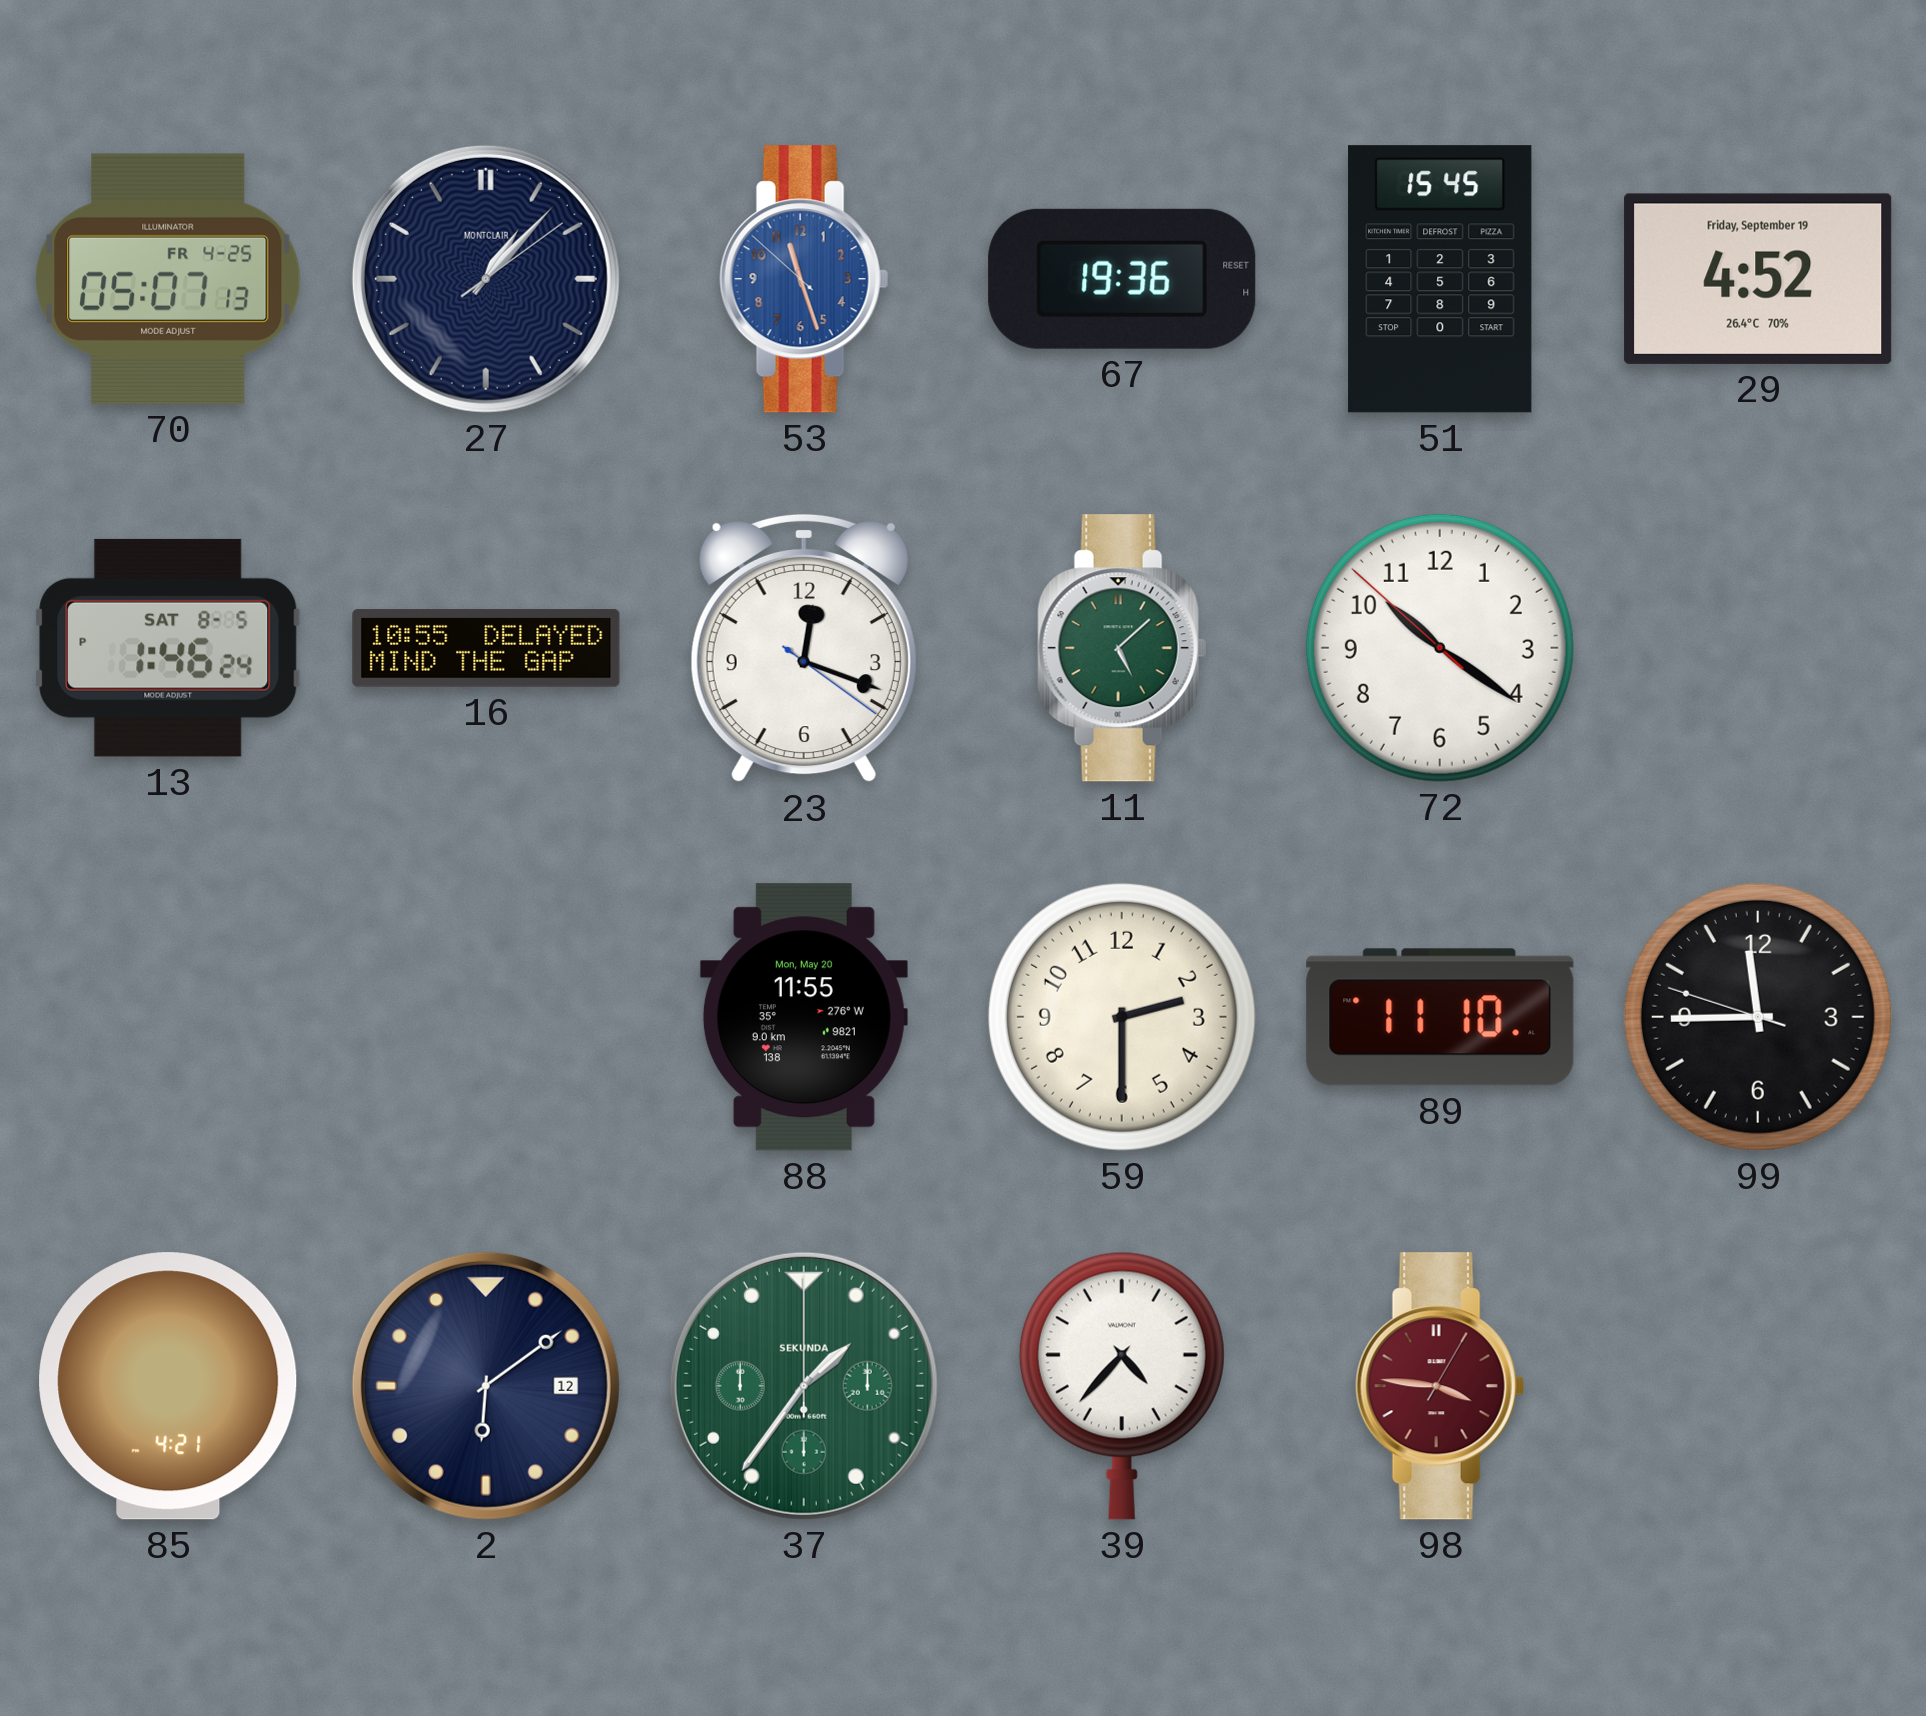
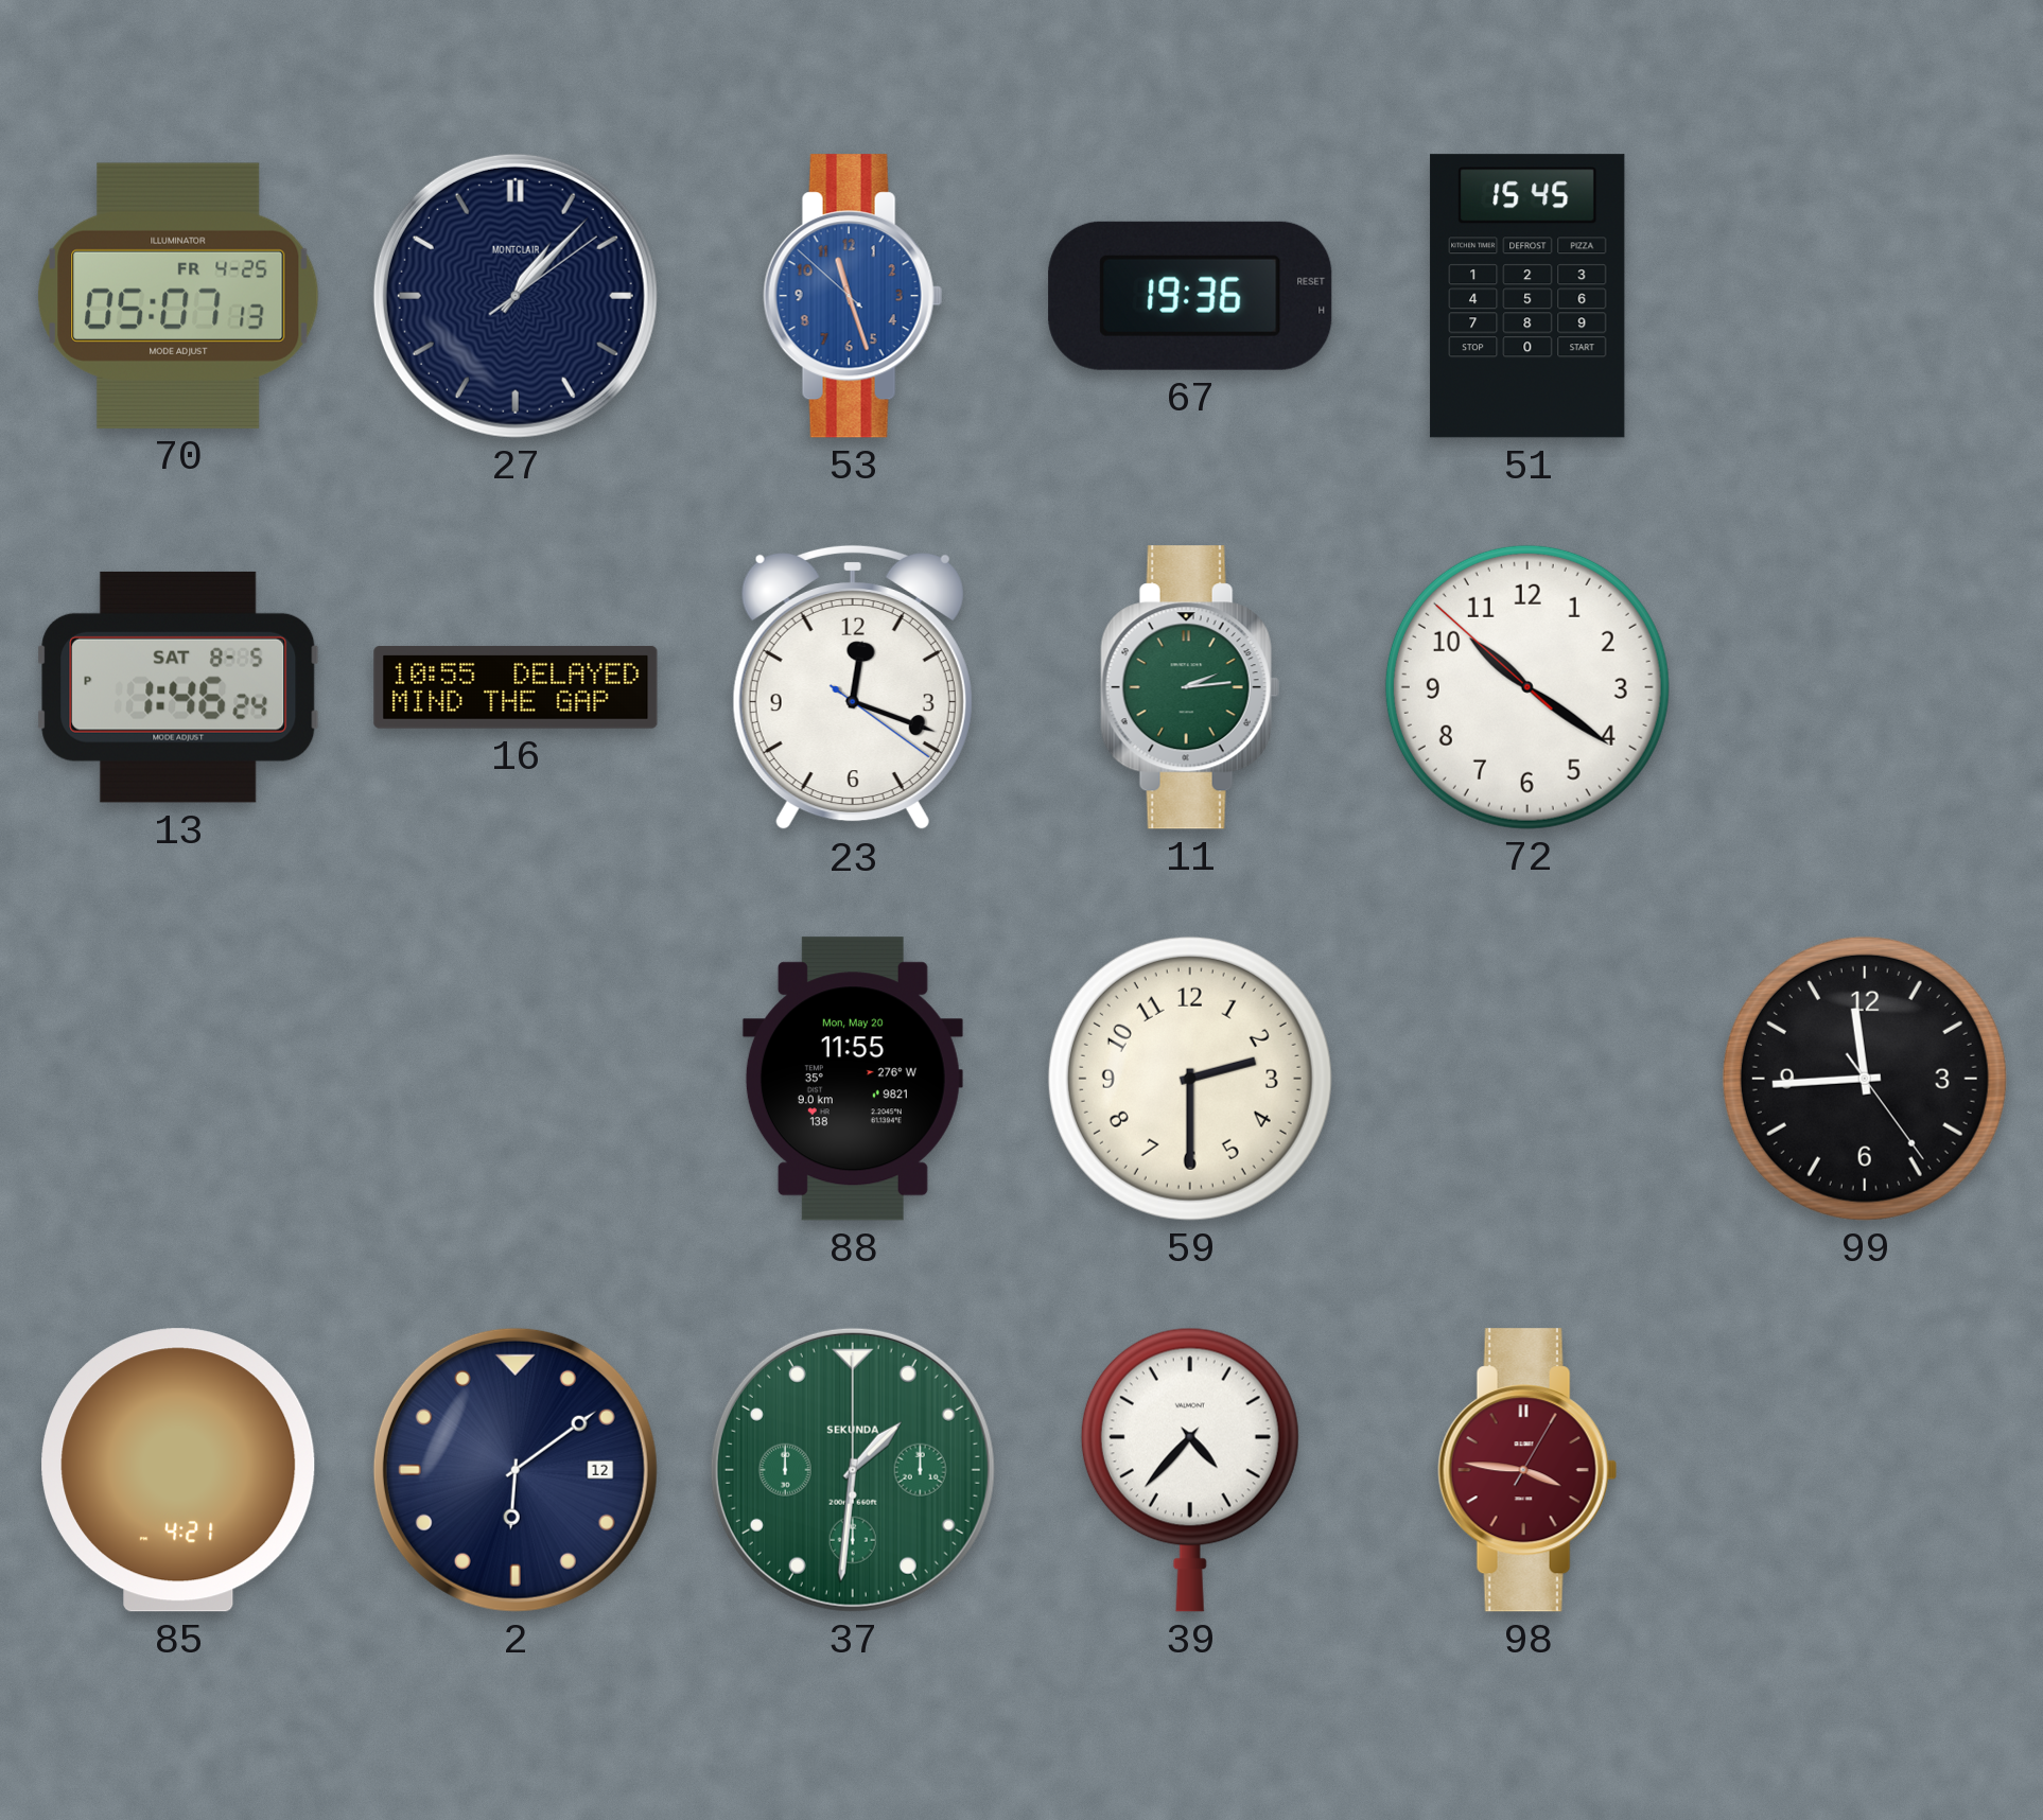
29: 4:52 -> none (1758, 279)
11: 5:08 -> 2:14 (1190, 687)
89: 11:10 -> none (1440, 1017)
99: 11:44:48 -> 11:44:24 (1865, 1079)
37: 1:36 -> 1:31 (853, 1470)
